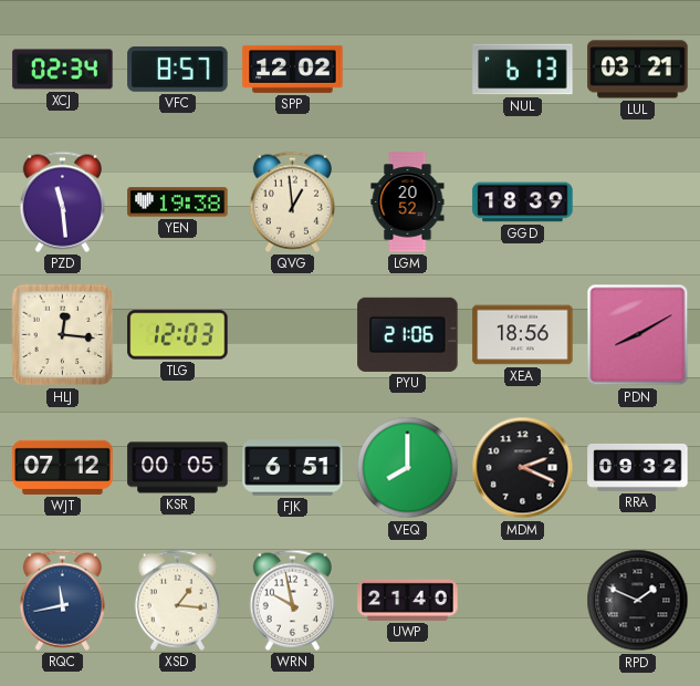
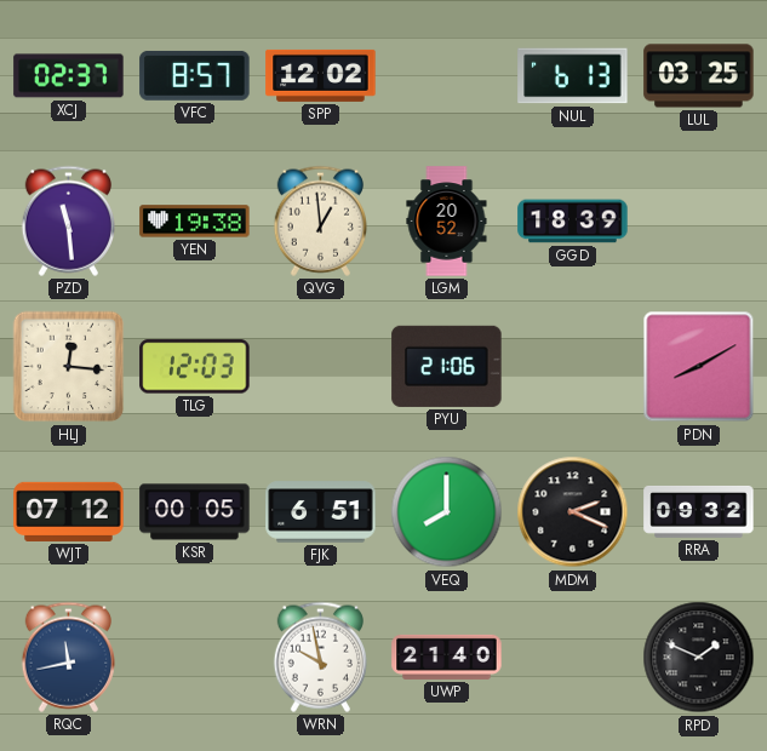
XCJ: 02:34 -> 02:37 (69, 76)
LUL: 03:21 -> 03:25 (699, 76)
XEA: 18:56 -> none (523, 335)
XSD: 1:16 -> none (177, 600)
